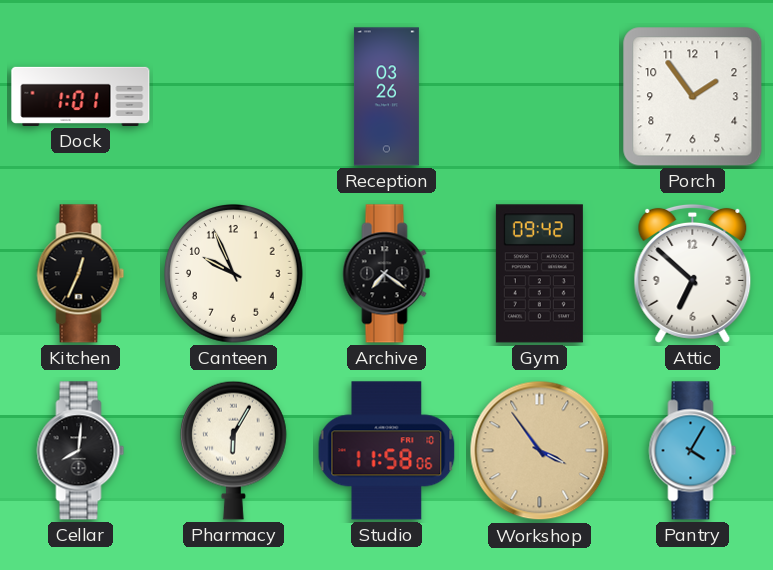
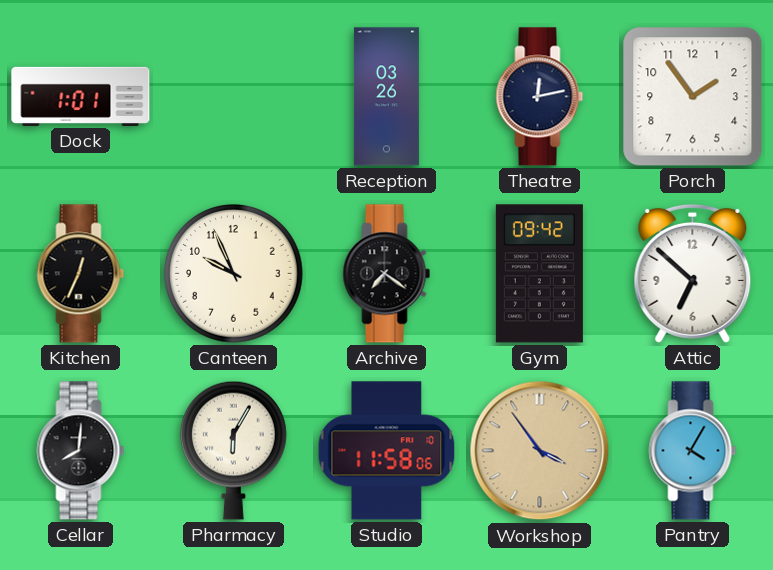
Theatre: none -> 12:13 (540, 97)
